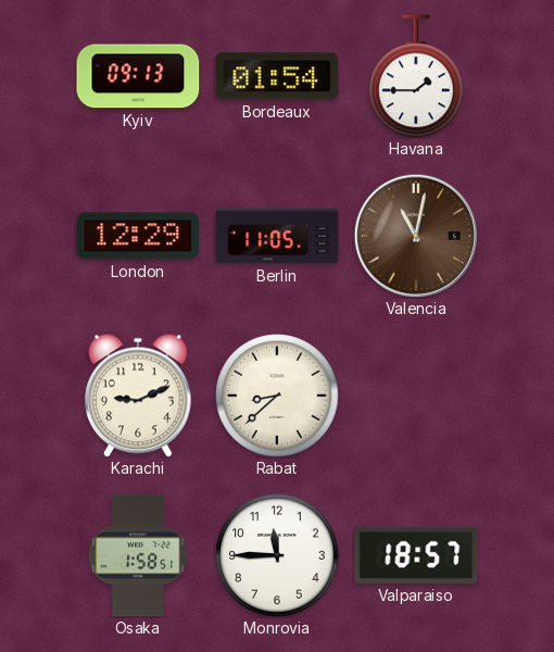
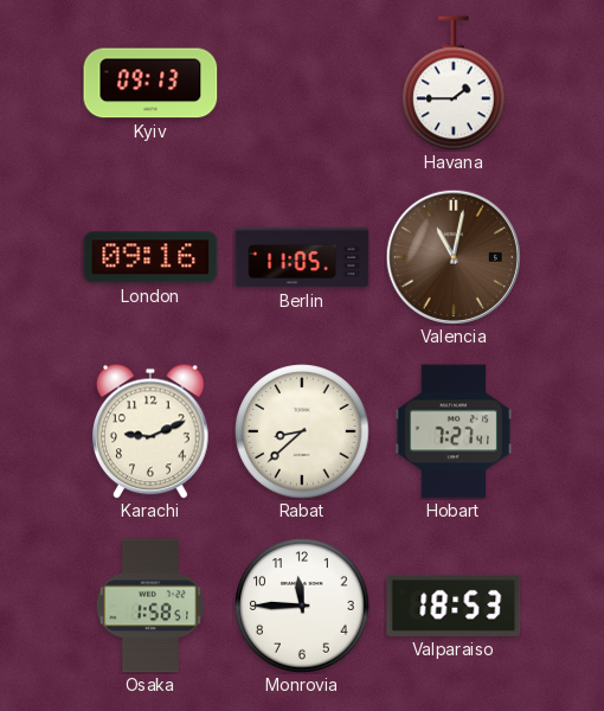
Bordeaux: 01:54 -> none (277, 76)
London: 12:29 -> 09:16 (150, 257)
Hobart: none -> 7:27 (454, 431)
Valparaiso: 18:57 -> 18:53 (454, 606)
